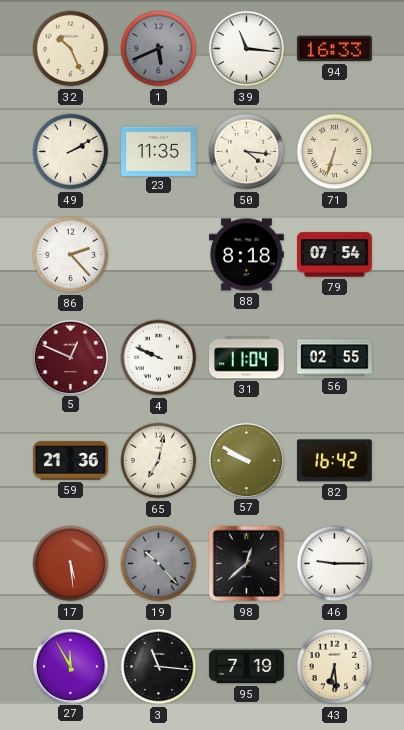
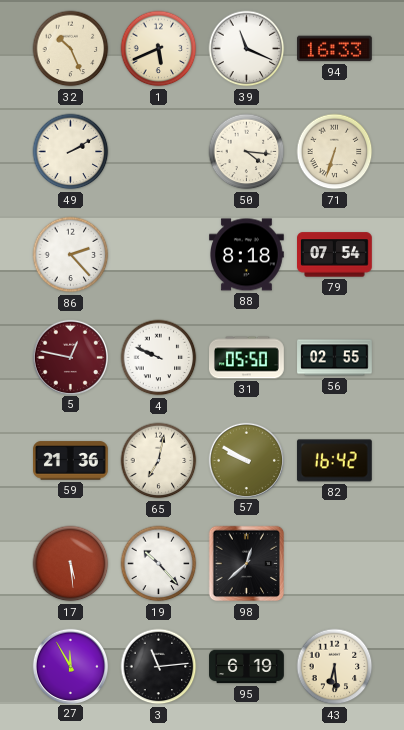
1 dial: grey -> cream (159, 49)
39: 11:16 -> 11:19 (247, 49)
23: 11:35 -> none (159, 151)
5: 12:49 -> 12:47 (70, 357)
31: 11:04 -> 05:50 (247, 358)
19 dial: grey -> white (159, 564)
46: 9:15 -> none (335, 564)
3: 11:16 -> 11:14 (159, 667)
95: 7:19 -> 6:19 (247, 667)
